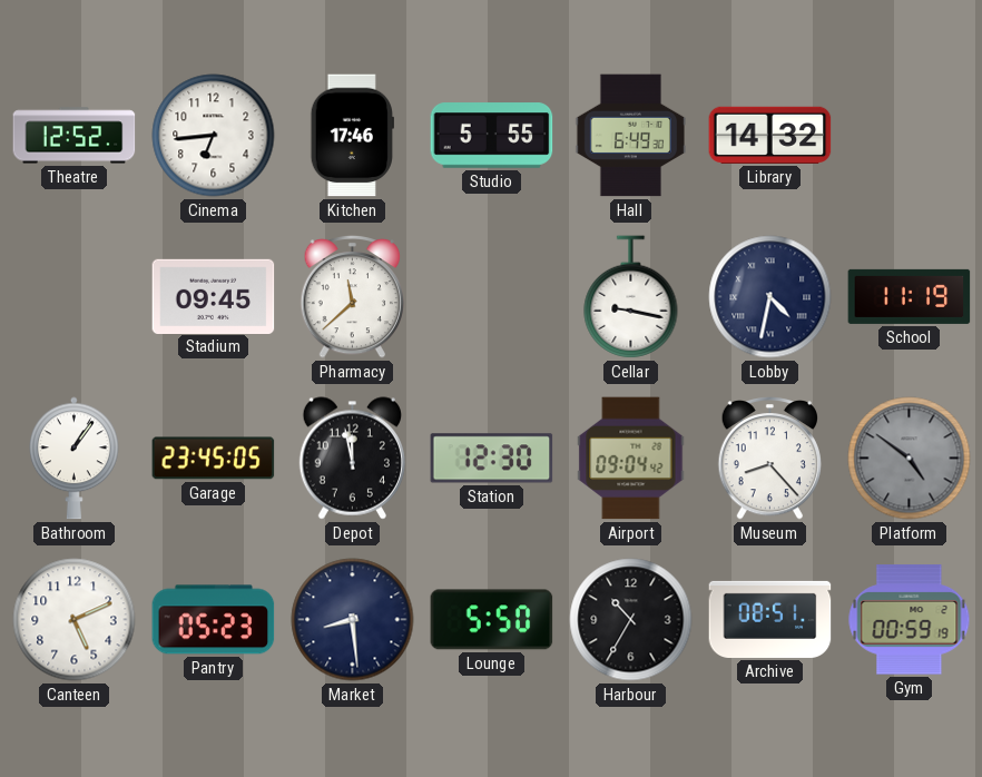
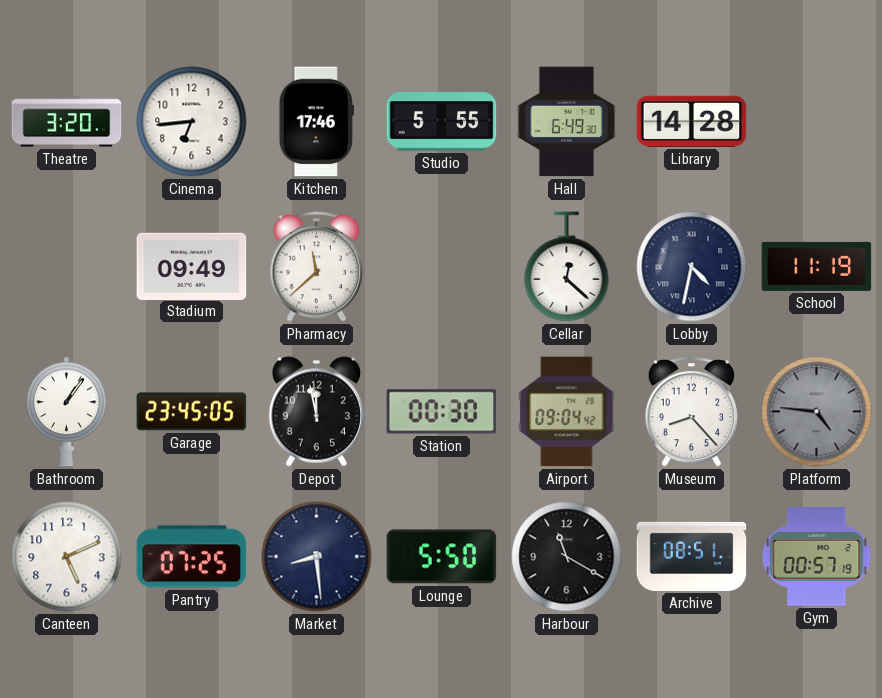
Theatre: 12:52 -> 3:20 (67, 122)
Library: 14:32 -> 14:28 (692, 121)
Stadium: 09:45 -> 09:49 (192, 266)
Cellar: 9:17 -> 12:22 (567, 267)
Station: 12:30 -> 00:30 (442, 412)
Platform: 4:51 -> 4:46 (817, 412)
Pantry: 05:23 -> 07:25 (192, 557)
Harbour: 10:35 -> 11:20 (567, 557)
Gym: 00:59 -> 00:57 (817, 557)
